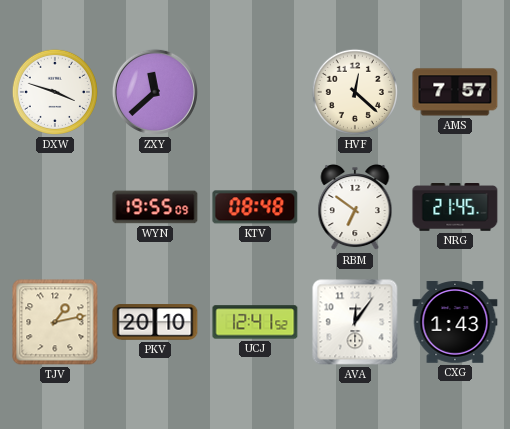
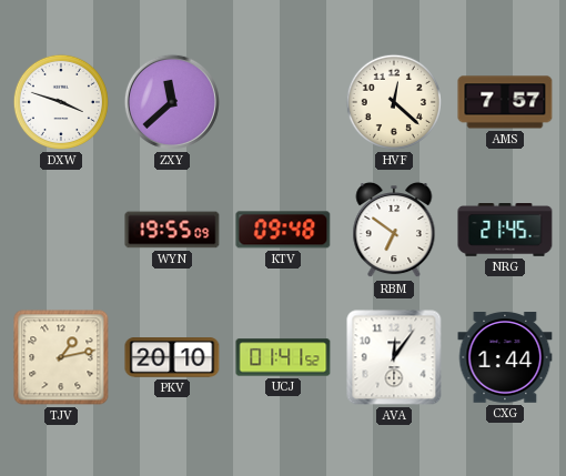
KTV: 08:48 -> 09:48 (283, 230)
UCJ: 12:41 -> 01:41 (283, 357)
CXG: 1:43 -> 1:44 (505, 358)
